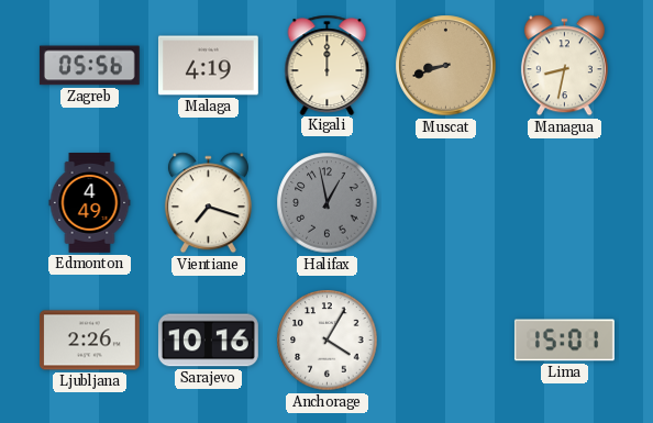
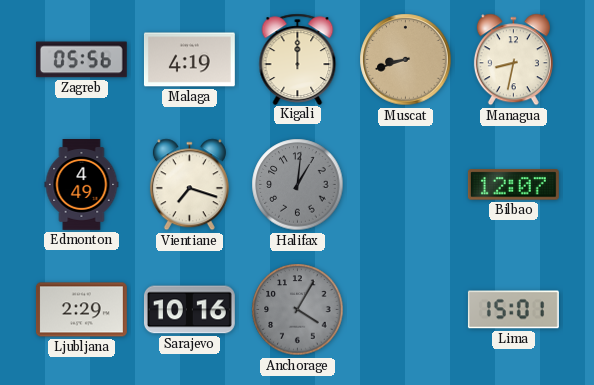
Halifax: 12:58 -> 1:01 (298, 185)
Bilbao: none -> 12:07 (513, 185)
Ljubljana: 2:26 -> 2:29 (81, 310)
Anchorage dial: white -> grey (298, 310)
